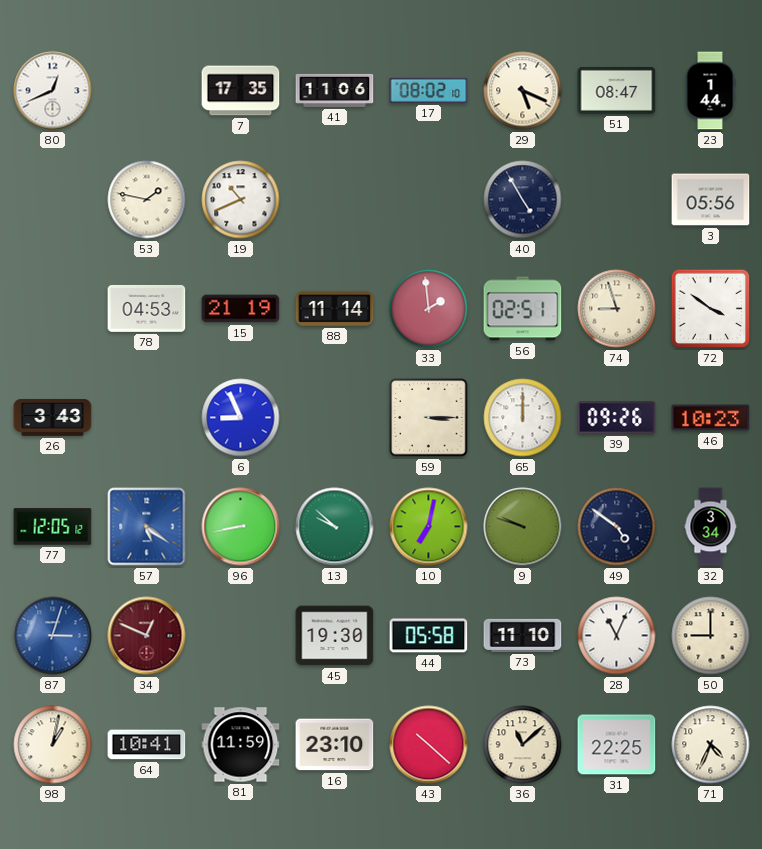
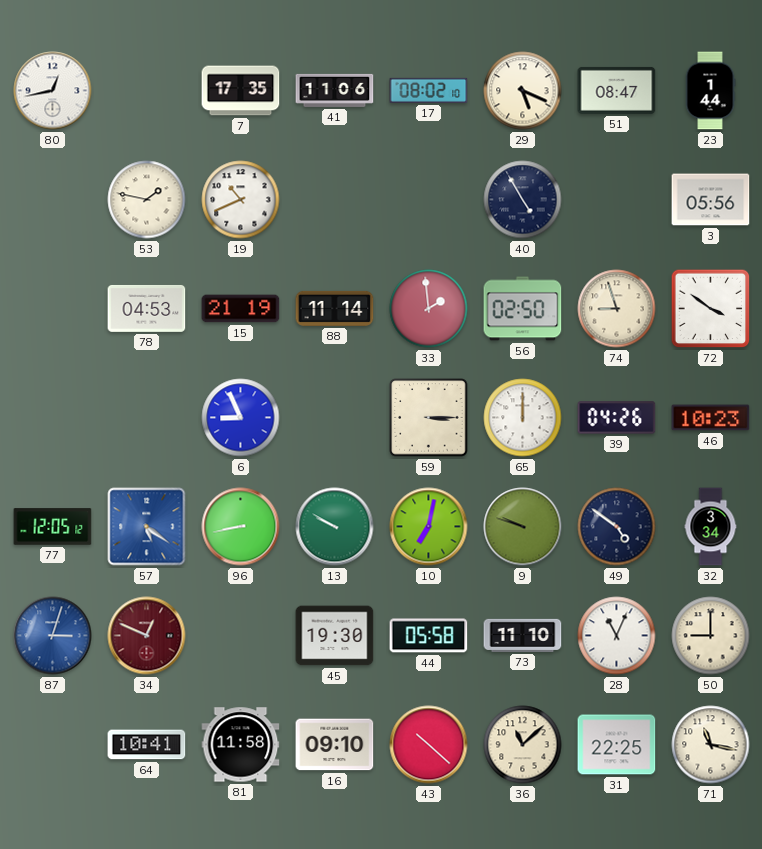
80: 12:41 -> 12:43 (53, 91)
56: 02:51 -> 02:50 (523, 309)
26: 3:43 -> none (53, 417)
39: 09:26 -> 04:26 (617, 418)
13: 9:52 -> 9:50 (335, 527)
98: 1:02 -> none (53, 745)
81: 11:59 -> 11:58 (241, 745)
16: 23:10 -> 09:10 (335, 745)
71: 4:34 -> 11:17 (711, 745)
